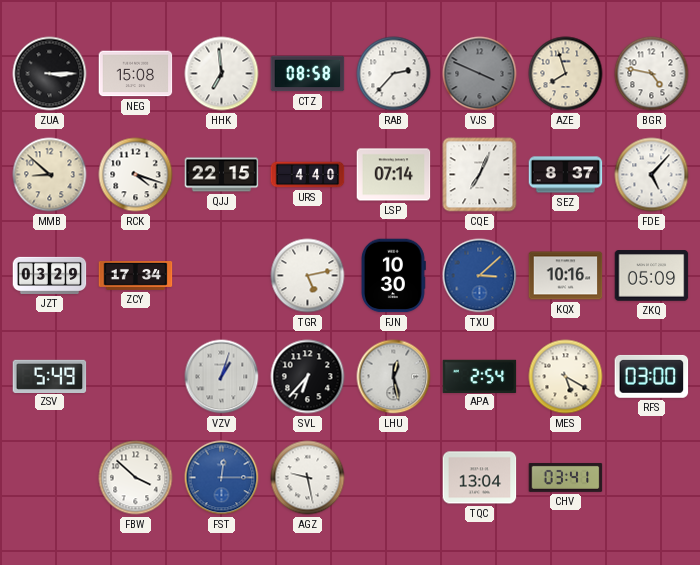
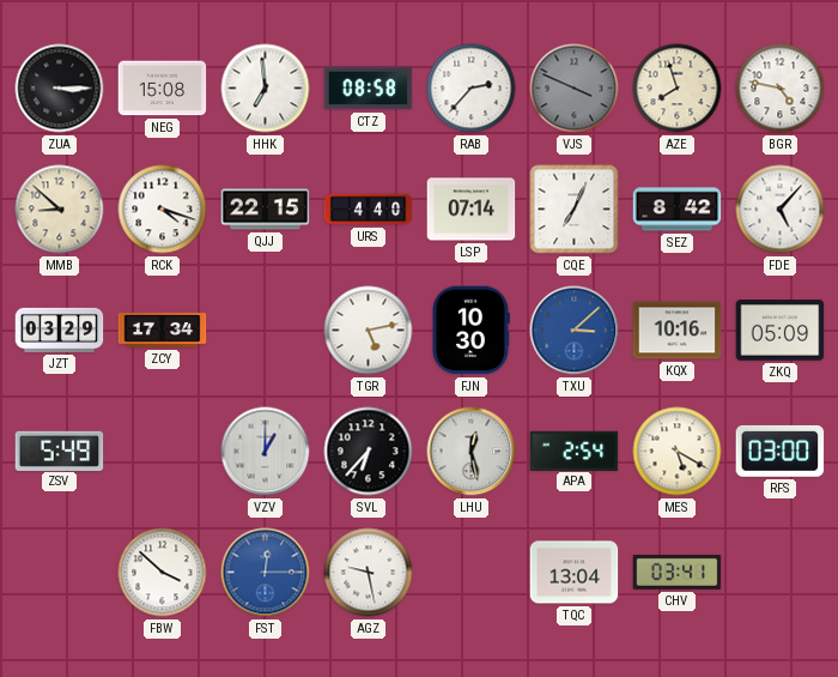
SEZ: 8:37 -> 8:42 (678, 210)
VZV: 1:03 -> 1:00 (266, 452)
